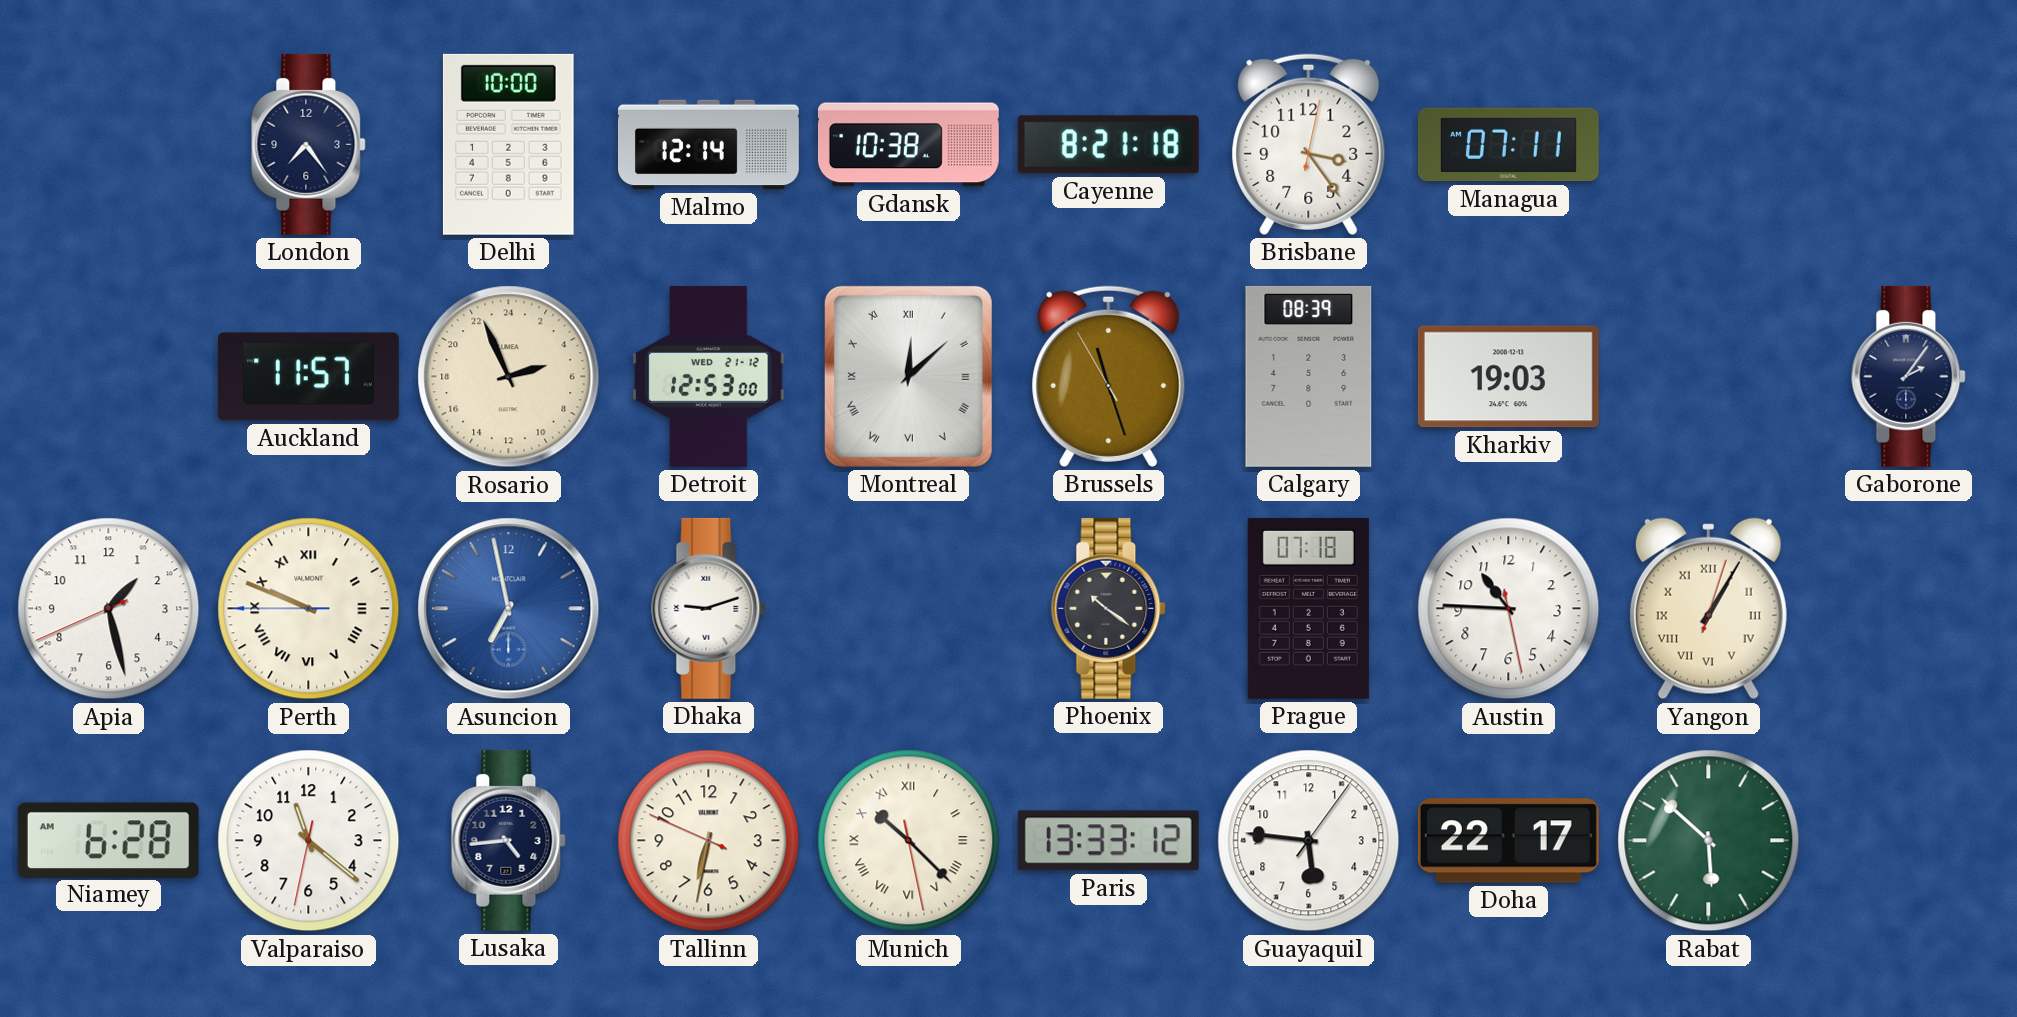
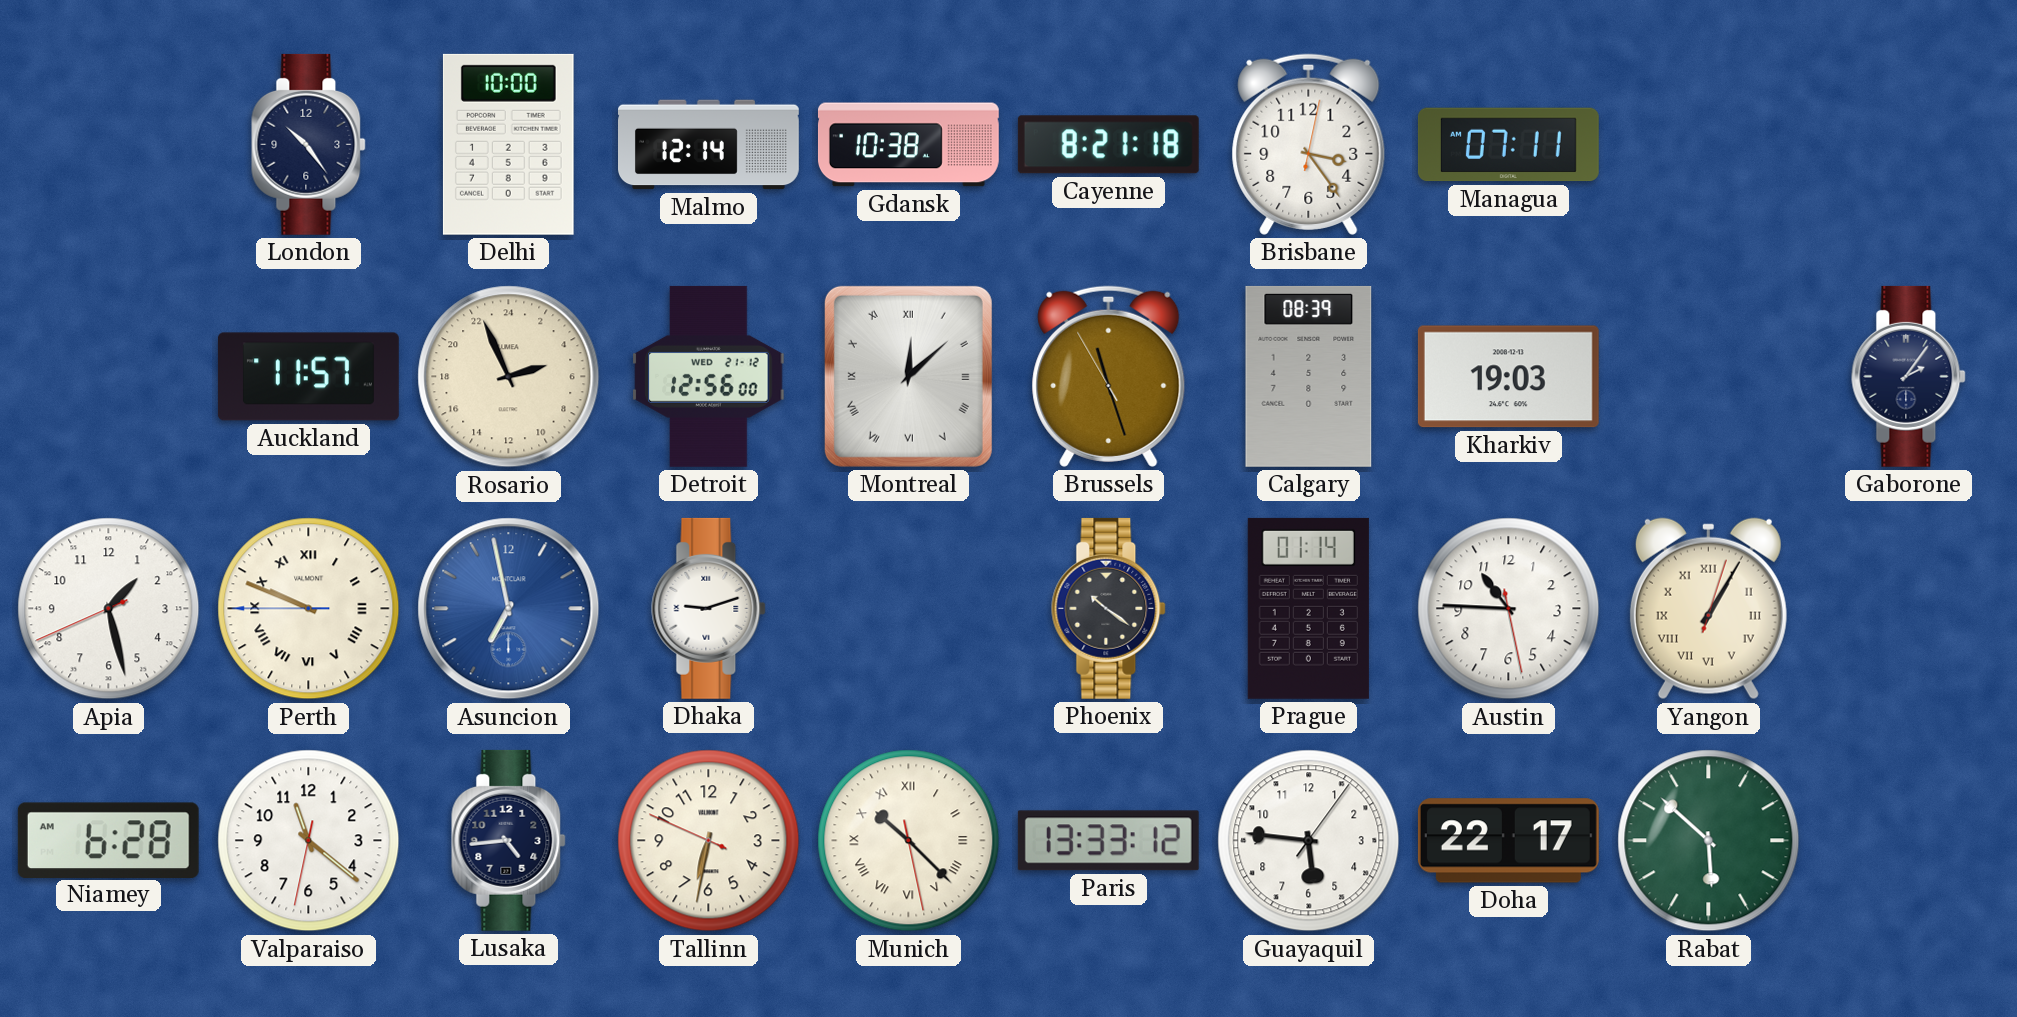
London: 7:24 -> 10:24 (309, 144)
Detroit: 12:53 -> 12:56 (709, 376)
Prague: 07:18 -> 01:14 (1308, 608)
